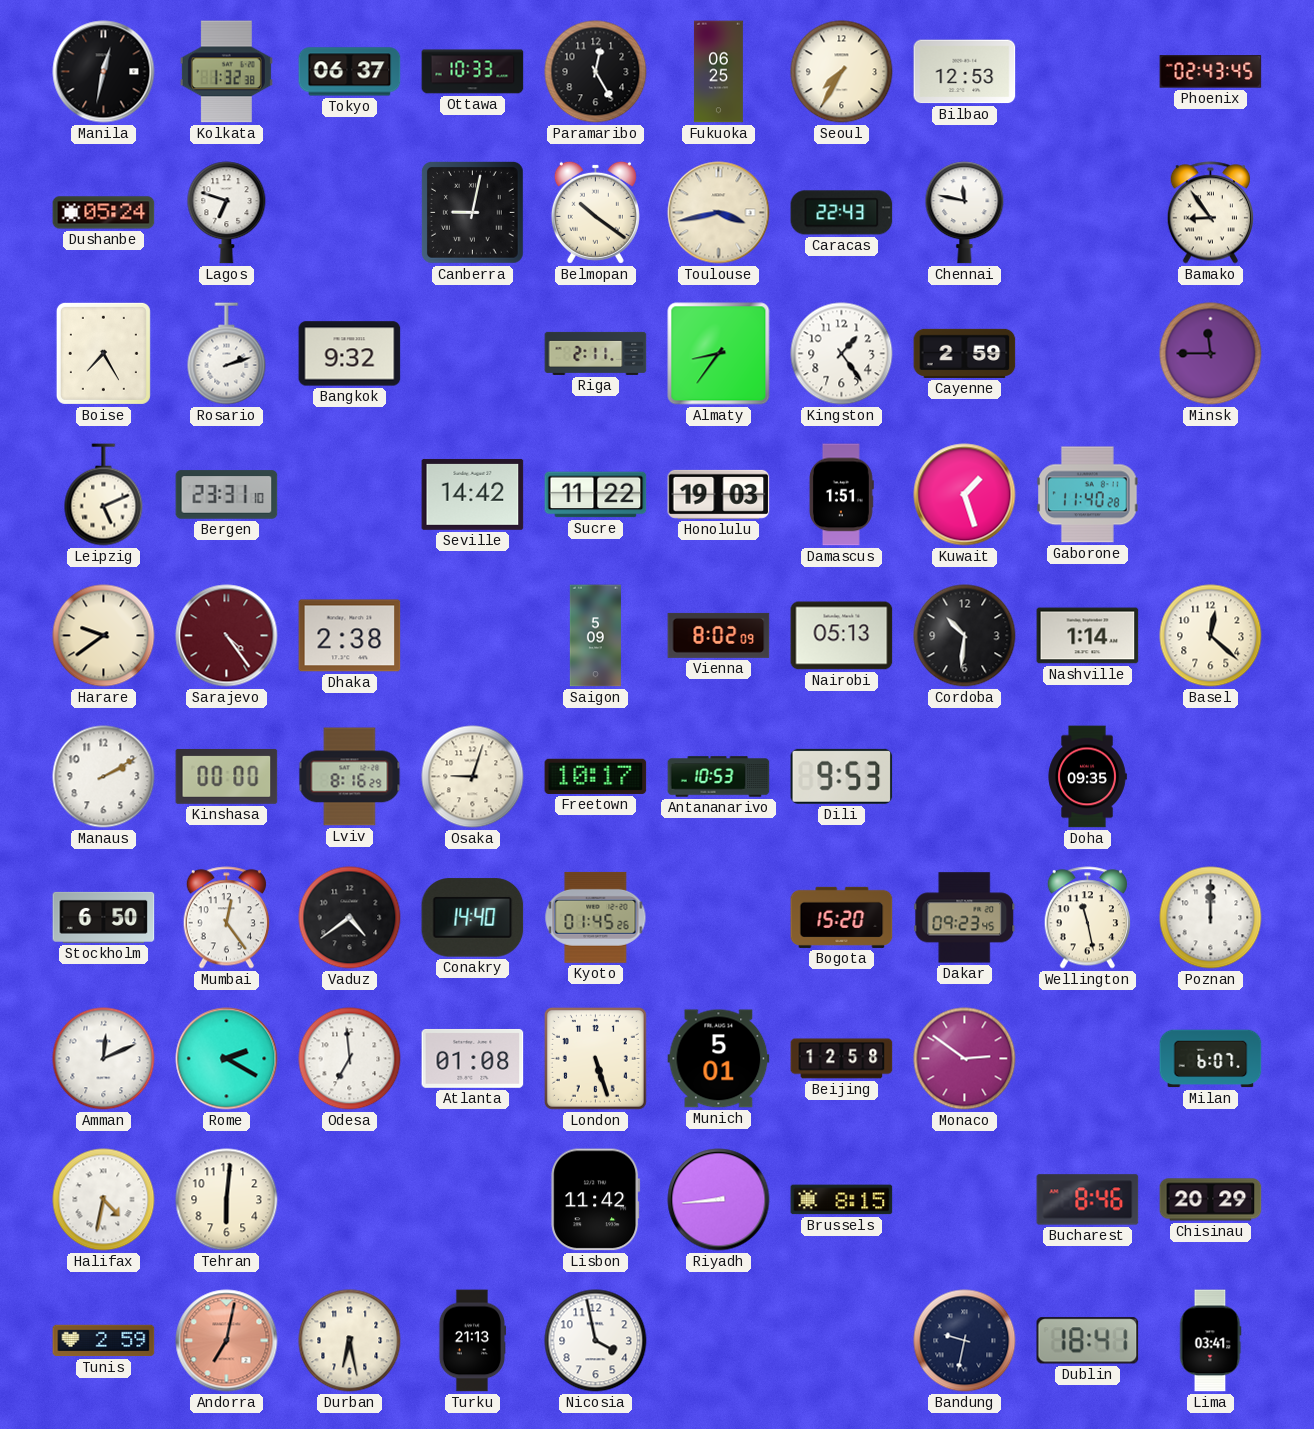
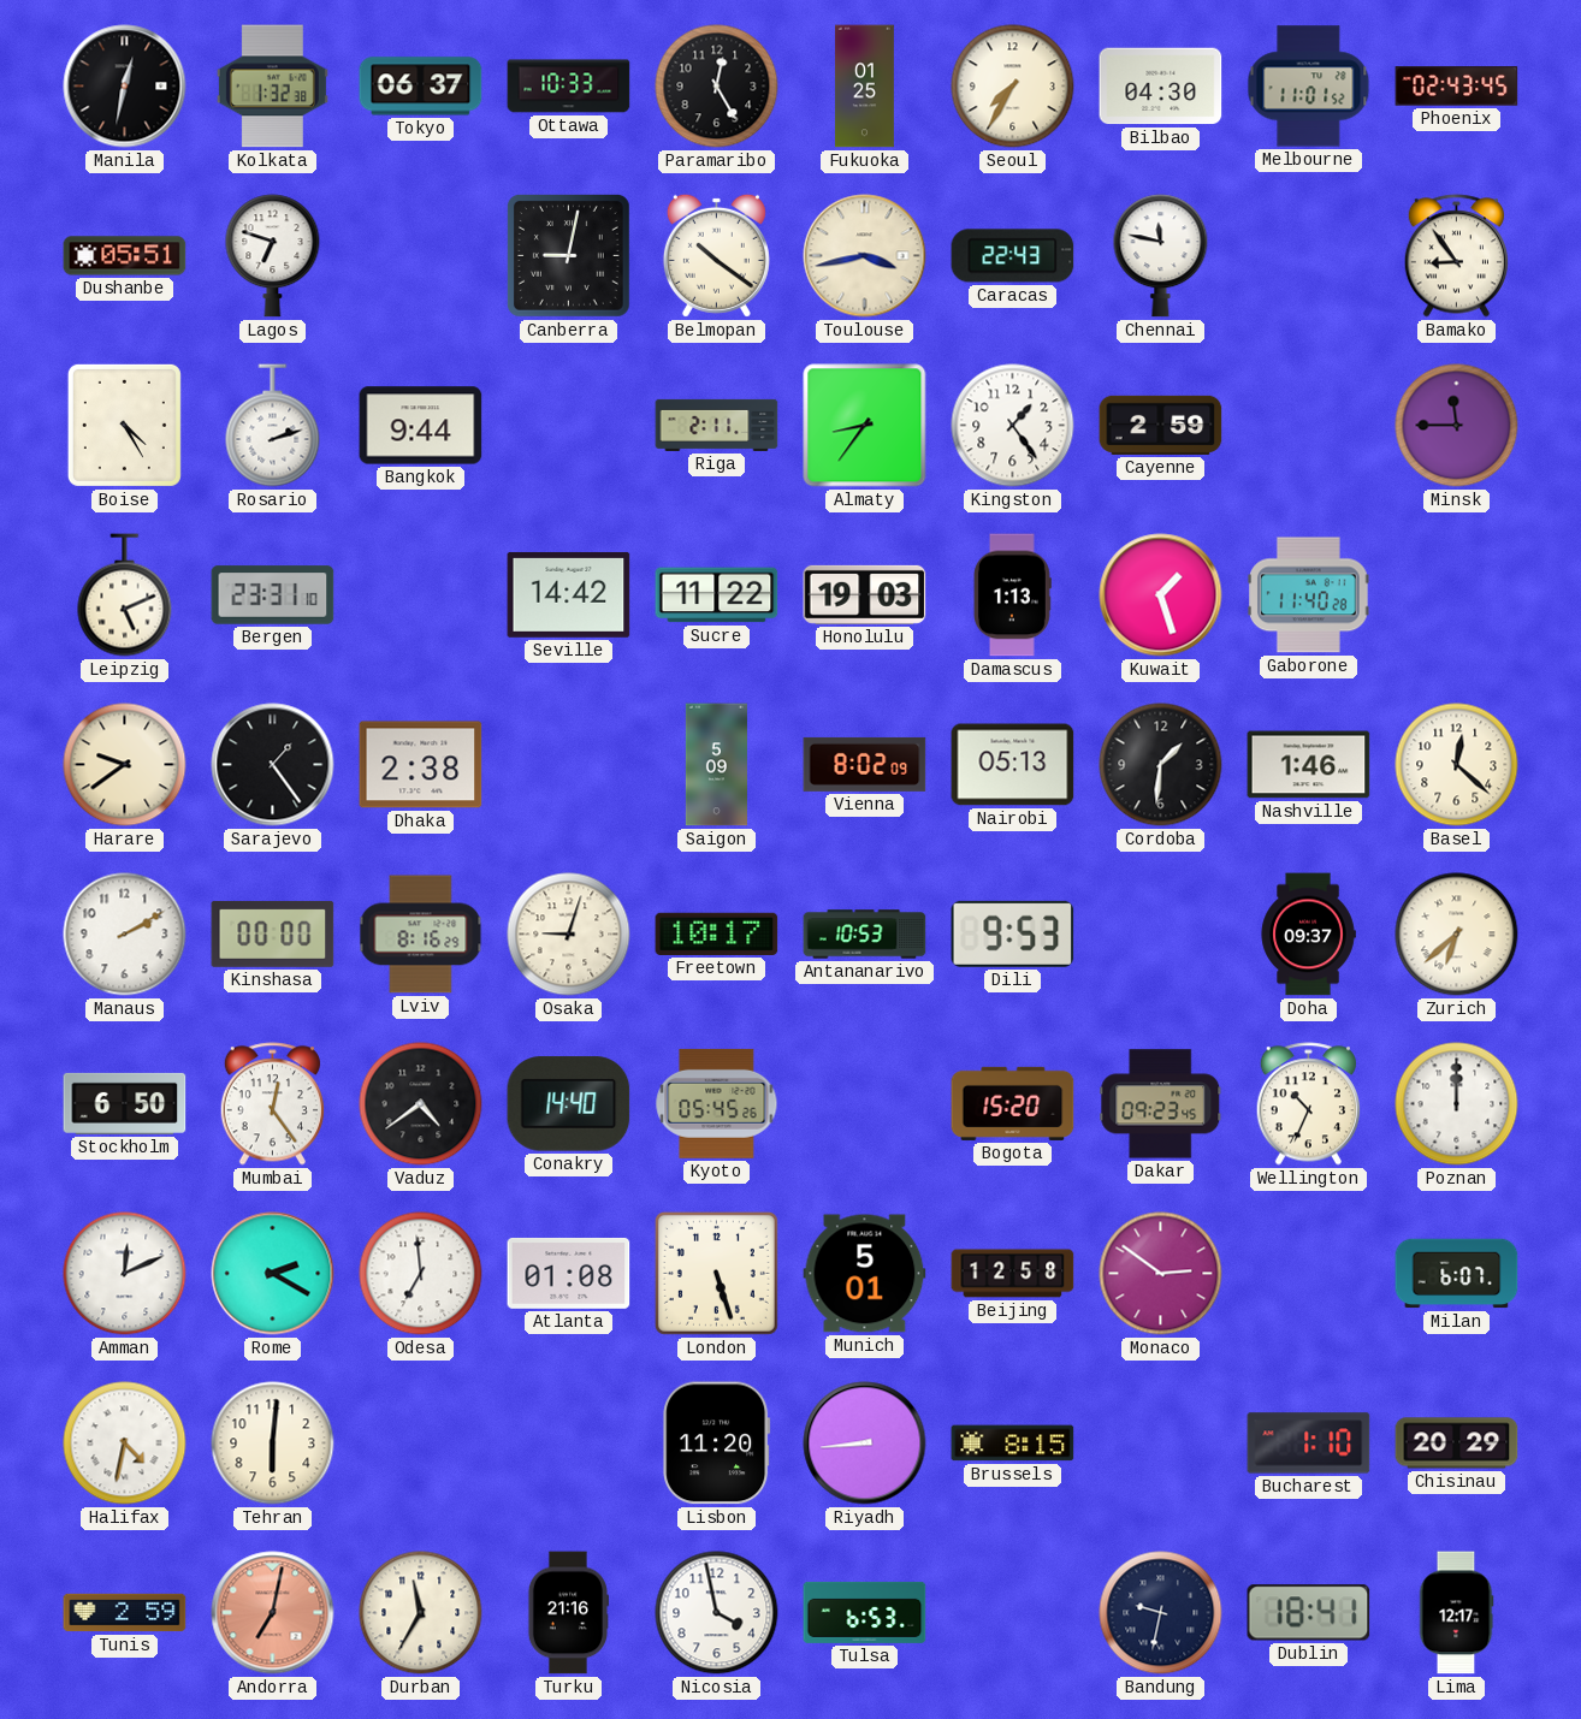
Fukuoka: 06:25 -> 01:25 (864, 87)
Bilbao: 12:53 -> 04:30 (1161, 87)
Melbourne: none -> 11:01 (1309, 87)
Dushanbe: 05:24 -> 05:51 (125, 256)
Boise: 7:25 -> 4:25 (124, 425)
Bangkok: 9:32 -> 9:44 (421, 426)
Damascus: 1:51 -> 1:13 (1012, 595)
Sarajevo: 4:24 -> 1:24 (273, 765)
Sarajevo dial: burgundy -> black (273, 765)
Cordoba: 10:31 -> 1:31 (1161, 765)
Nashville: 1:14 -> 1:46 (1309, 765)
Doha: 09:35 -> 09:37 (1308, 935)
Zurich: none -> 6:38 (1457, 935)
Kyoto: 01:45 -> 05:45 (717, 1103)
Wellington: 11:28 -> 10:34 (1308, 1104)
Lisbon: 11:42 -> 11:20 (717, 1444)
Bucharest: 8:46 -> 1:10 (1309, 1444)
Durban: 6:28 -> 11:35 (421, 1613)
Turku: 21:13 -> 21:16 (567, 1613)
Tulsa: none -> 6:53 (865, 1612)
Lima: 03:41 -> 12:17 (1456, 1613)
